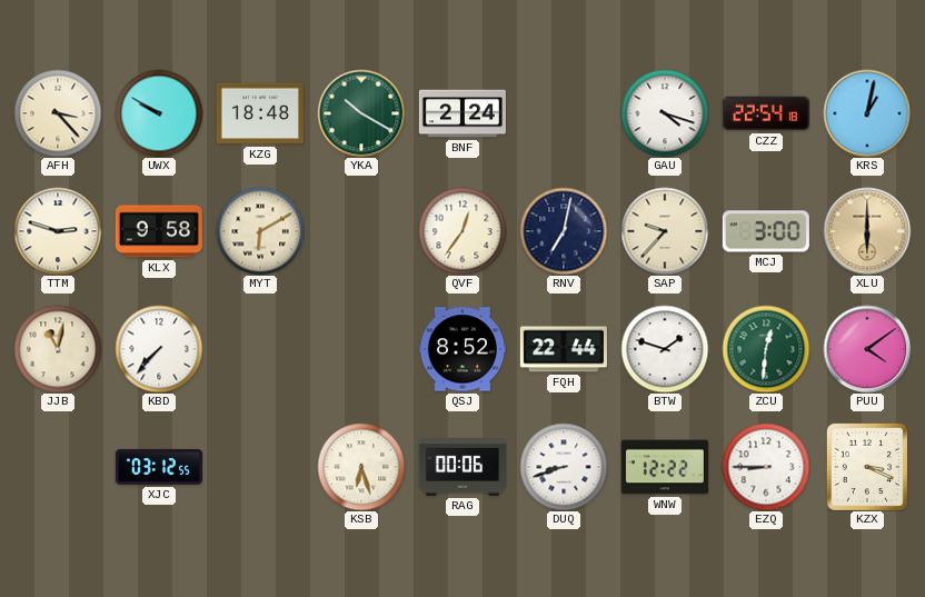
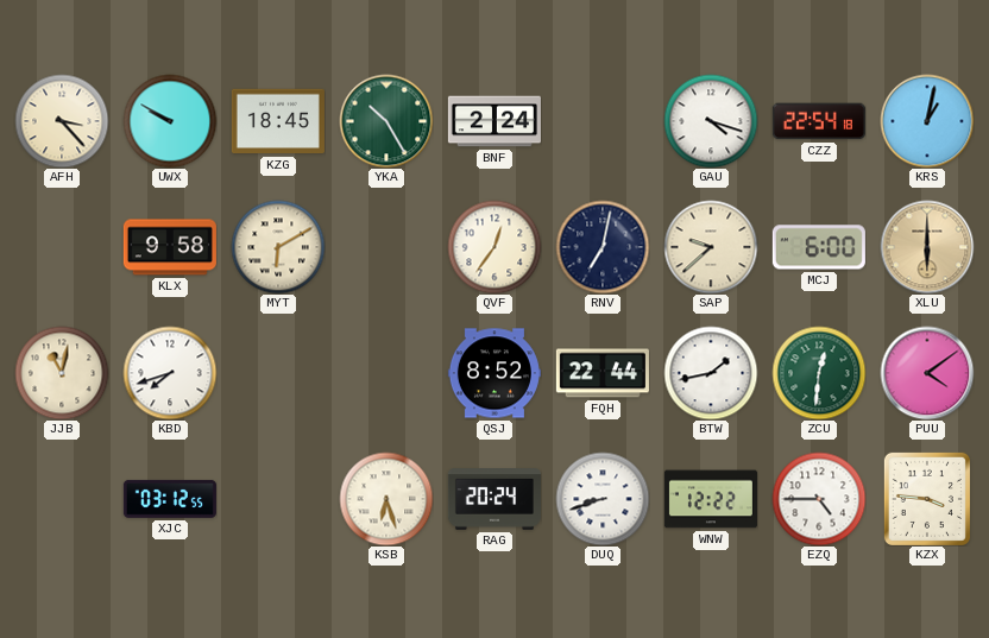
KZG: 18:48 -> 18:45 (278, 121)
YKA: 10:20 -> 10:25 (386, 121)
TTM: 2:48 -> none (58, 231)
SAP: 9:37 -> 9:38 (711, 247)
MCJ: 3:00 -> 6:00 (819, 247)
KBD: 7:37 -> 7:42 (170, 373)
BTW: 1:48 -> 1:43 (711, 373)
RAG: 00:06 -> 20:24 (494, 499)
EZQ: 8:45 -> 4:45 (819, 499)
KZX: 3:19 -> 3:46 (927, 499)
